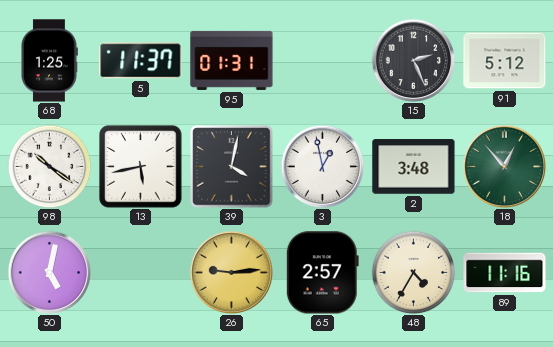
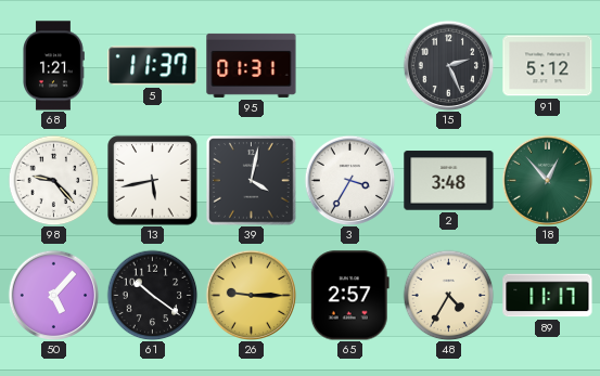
68: 1:25 -> 1:21 (54, 66)
98: 10:21 -> 9:23 (53, 180)
3: 12:58 -> 3:35 (349, 180)
50: 5:02 -> 5:07 (53, 295)
61: none -> 10:21 (152, 295)
26: 9:14 -> 9:15 (251, 295)
89: 11:16 -> 11:17 (548, 296)
